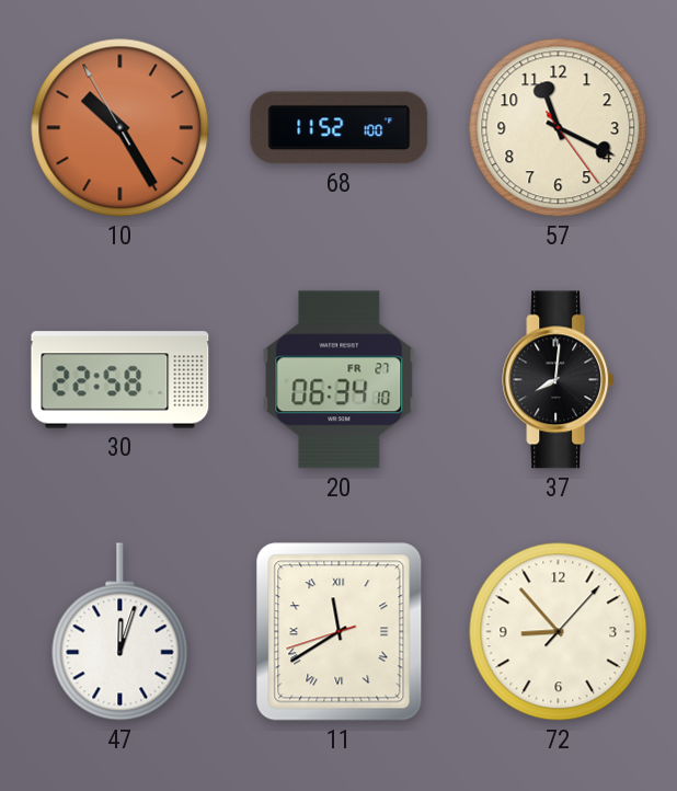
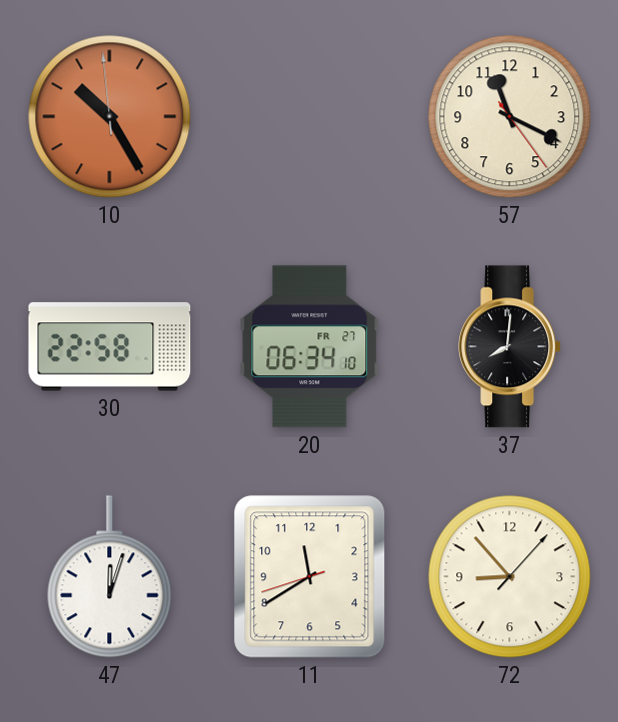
10: 10:24:55 -> 10:24:59 (110, 117)
68: 11:52 -> none (340, 128)
11 numerals: Roman -> Arabic (310, 577)
